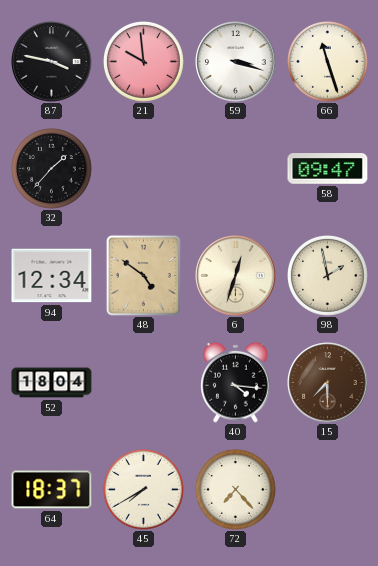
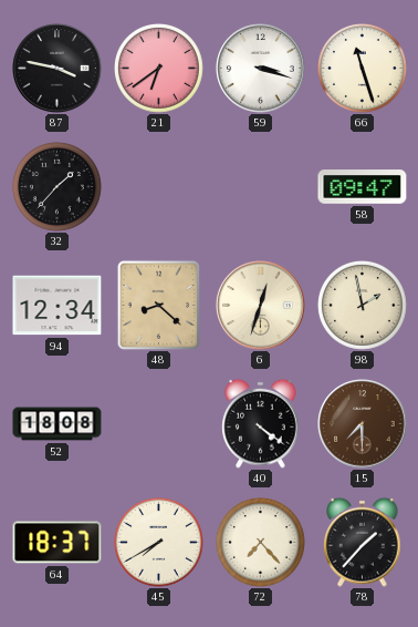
21: 9:59 -> 6:39 (159, 69)
48: 4:51 -> 8:22 (158, 305)
52: 18:04 -> 18:08 (58, 424)
40: 4:16 -> 4:21 (261, 423)
78: none -> 1:37 (363, 542)
